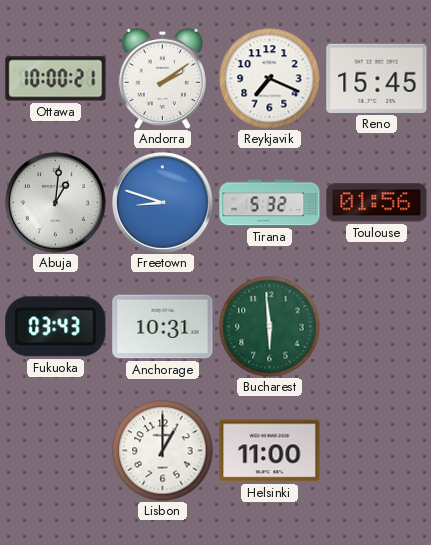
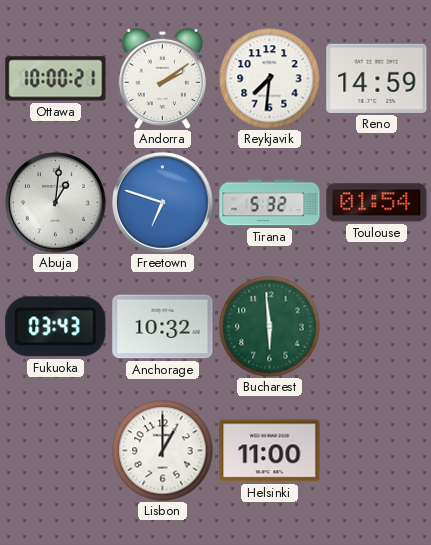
Reykjavik: 7:19 -> 7:31 (270, 79)
Reno: 15:45 -> 14:59 (377, 78)
Freetown: 8:48 -> 6:48 (163, 203)
Toulouse: 01:56 -> 01:54 (377, 203)
Anchorage: 10:31 -> 10:32 (163, 327)
